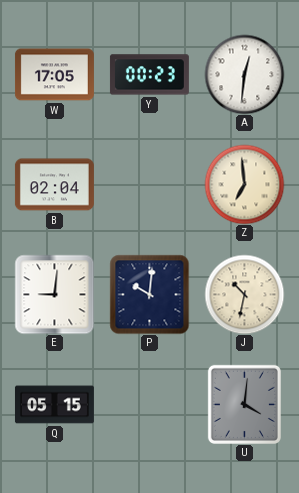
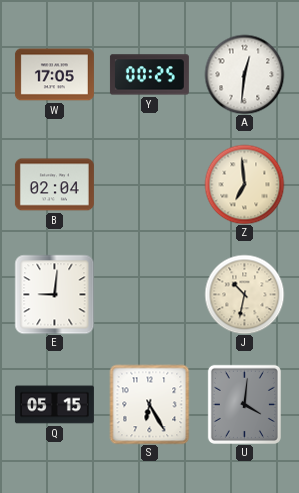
Y: 00:23 -> 00:25 (149, 75)
P: 10:01 -> none (149, 294)
S: none -> 6:25 (149, 404)
